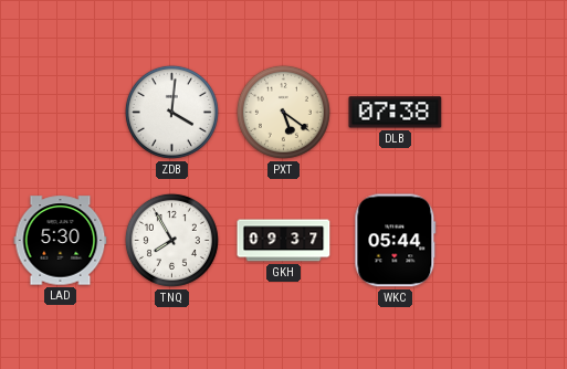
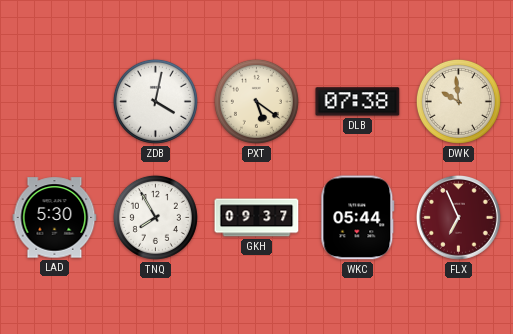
ZDB: 4:01 -> 4:02 (155, 101)
DWK: none -> 9:59 (458, 101)
FLX: none -> 6:56 (459, 218)
